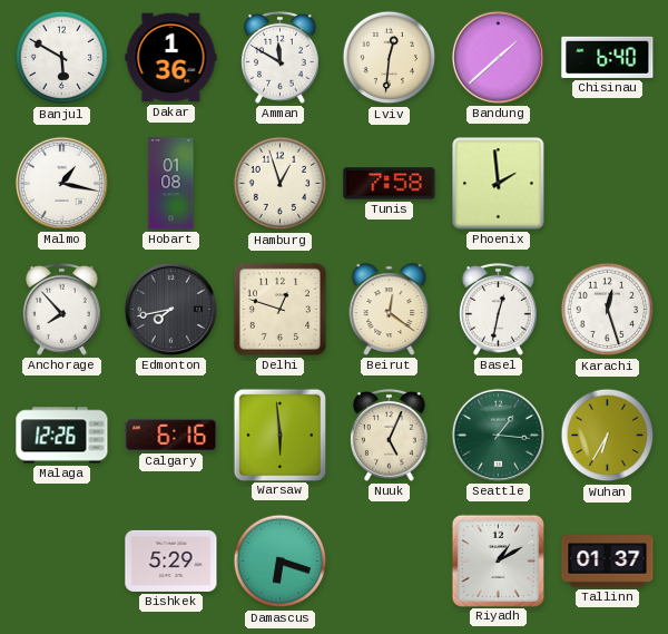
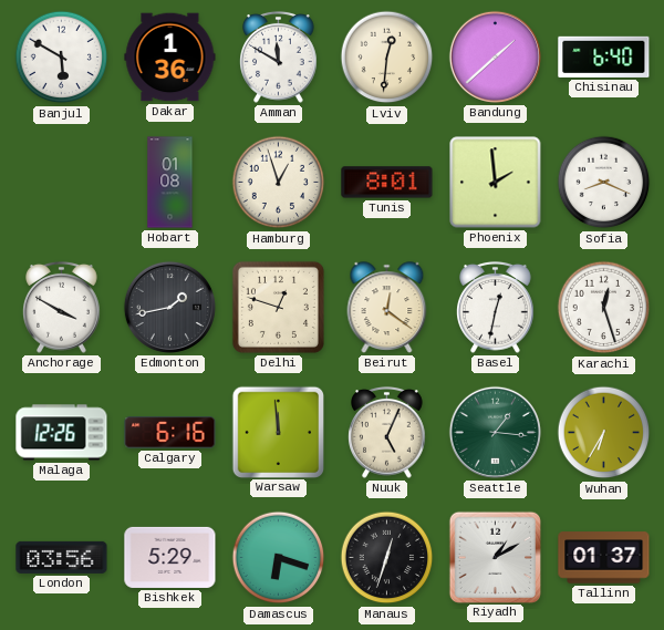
Malmo: 1:17 -> none (61, 183)
Tunis: 7:58 -> 8:01 (387, 183)
Sofia: none -> 8:19 (604, 183)
Anchorage: 7:53 -> 3:50 (62, 307)
Edmonton: 7:43 -> 1:43 (169, 307)
Warsaw: 5:59 -> 11:59 (278, 432)
London: none -> 03:56 (62, 557)
Manaus: none -> 12:33 (387, 558)
